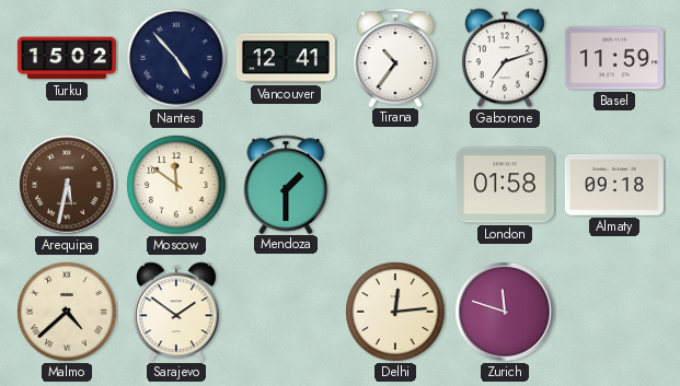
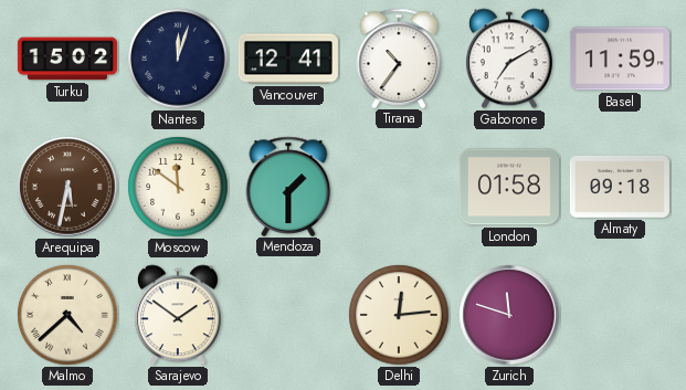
Nantes: 4:53 -> 12:03 (178, 59)
Gaborone: 7:12 -> 7:10 (509, 59)
